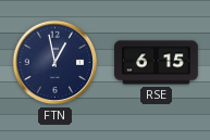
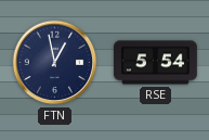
RSE: 6:15 -> 5:54 (156, 63)
